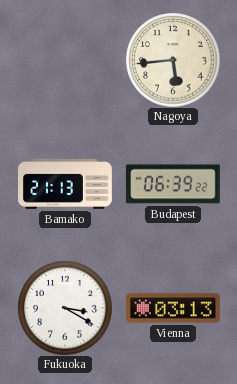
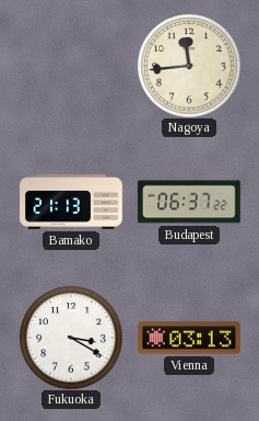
Nagoya: 5:44 -> 11:44 (189, 66)
Budapest: 06:39 -> 06:37 (189, 202)
